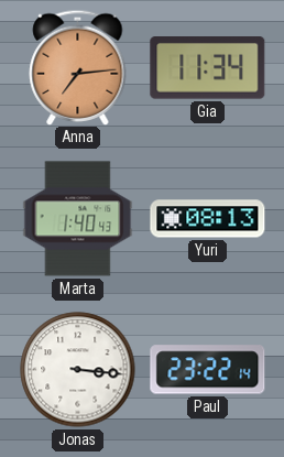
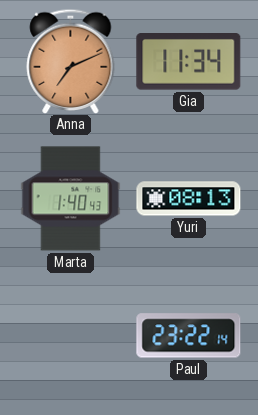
Anna: 7:14 -> 7:11 (71, 61)
Jonas: 3:16 -> none (78, 370)
